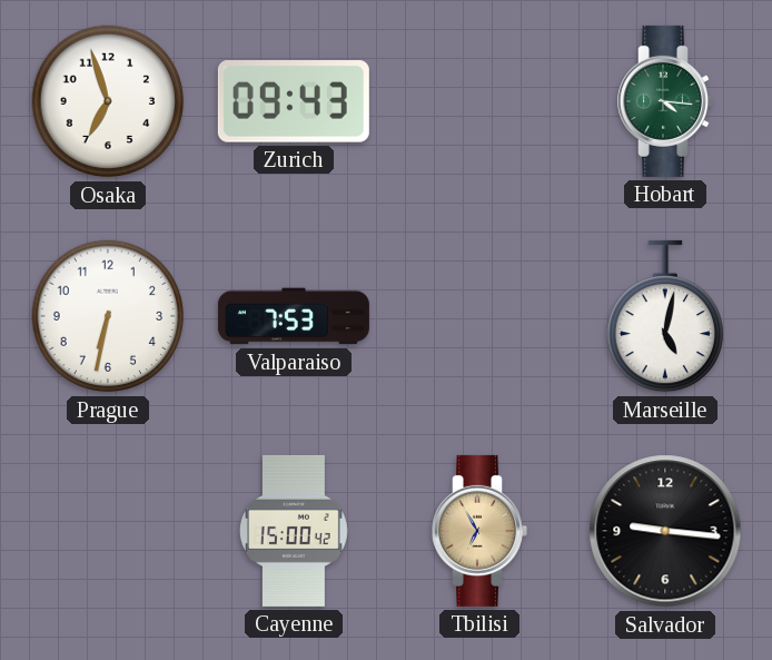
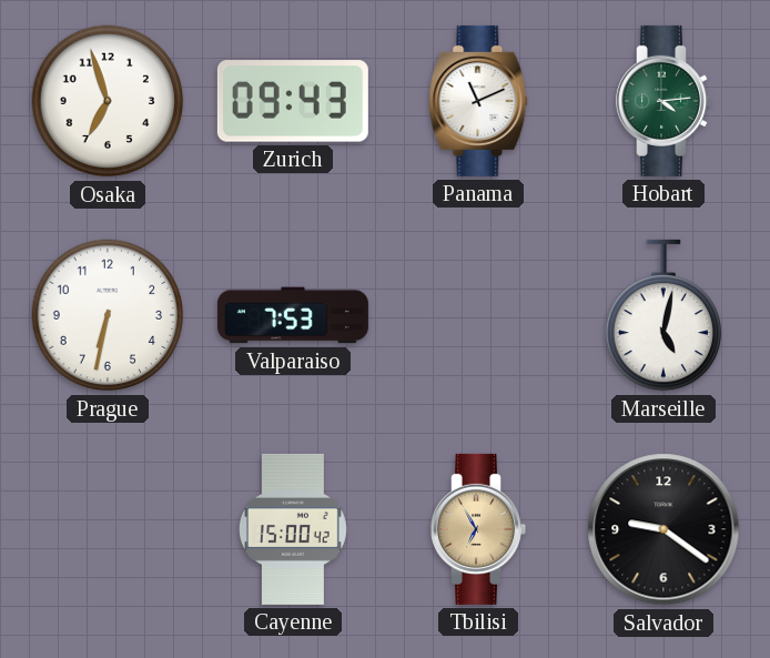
Panama: none -> 11:11 (478, 101)
Hobart: 4:16 -> 4:14 (663, 101)
Salvador: 9:16 -> 9:21 (663, 529)
